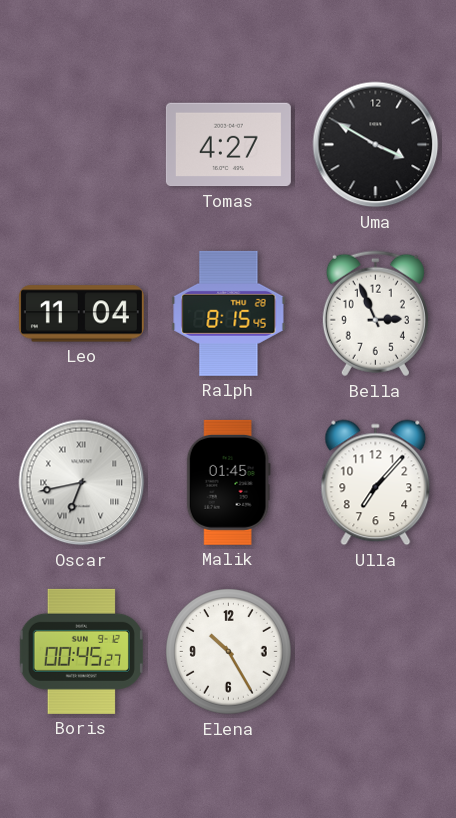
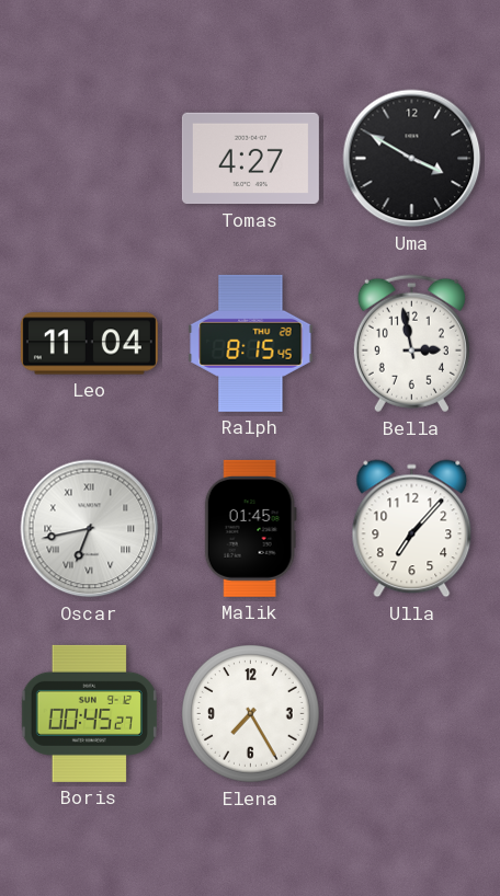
Bella: 2:56 -> 2:58 (411, 344)
Elena: 10:25 -> 7:25 (251, 714)
